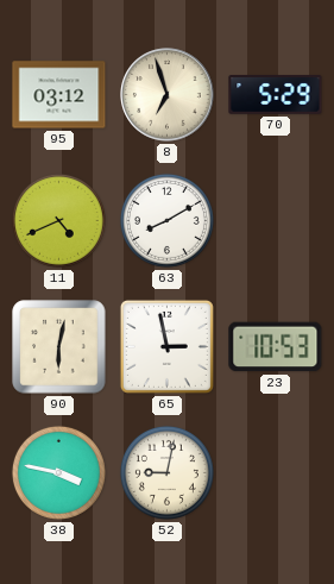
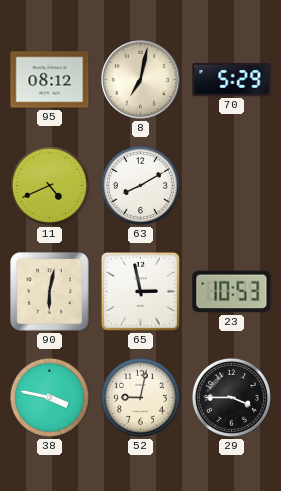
95: 03:12 -> 08:12 (50, 80)
8: 6:57 -> 7:02 (141, 80)
29: none -> 3:45 (231, 397)
